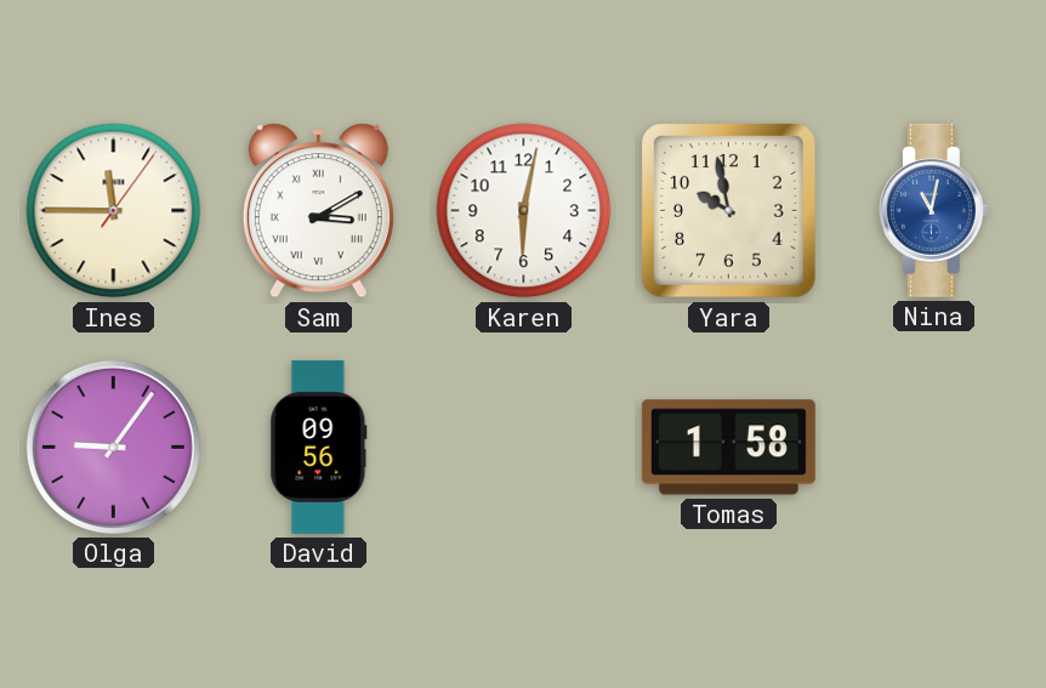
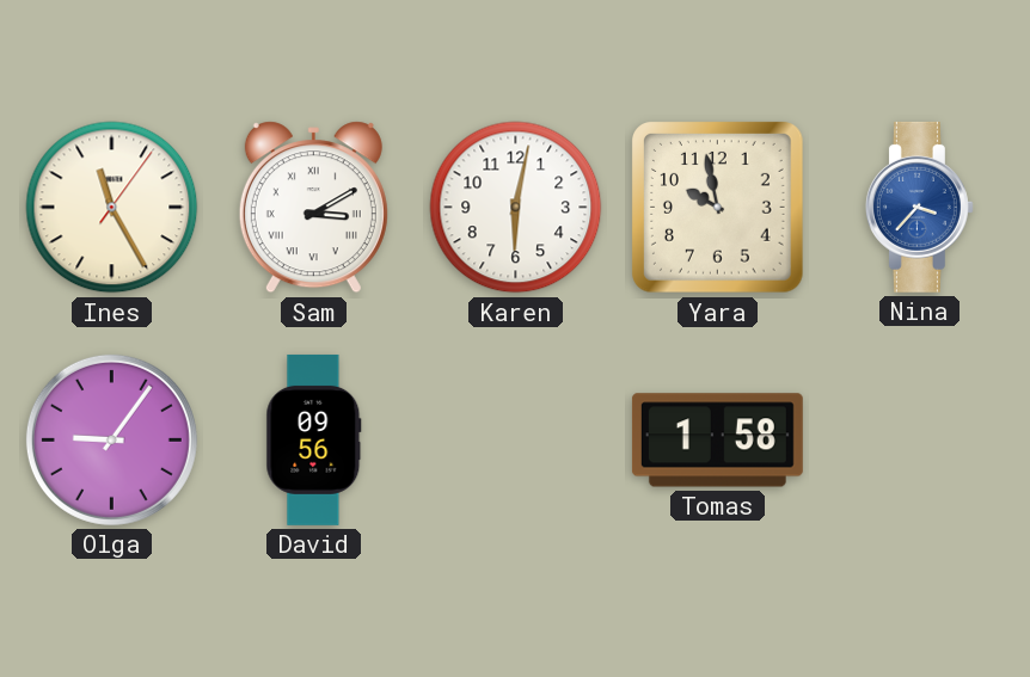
Ines: 11:45 -> 11:25 (112, 208)
Nina: 11:02 -> 3:37 (919, 207)
